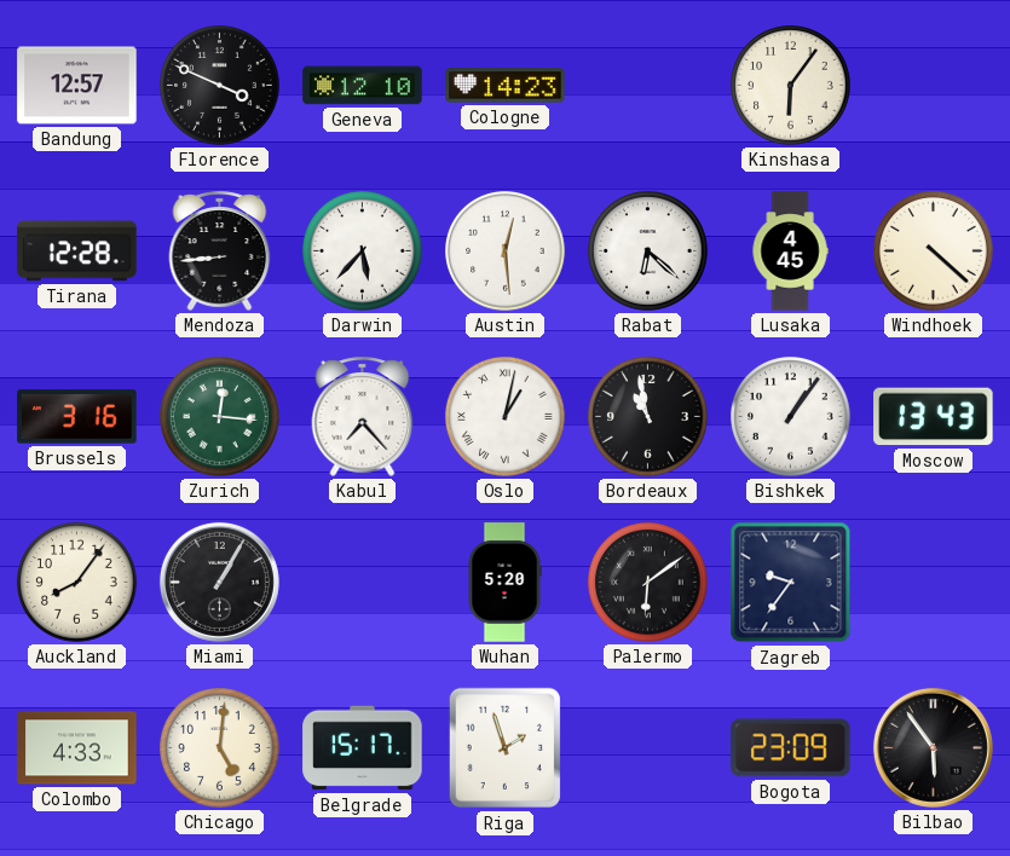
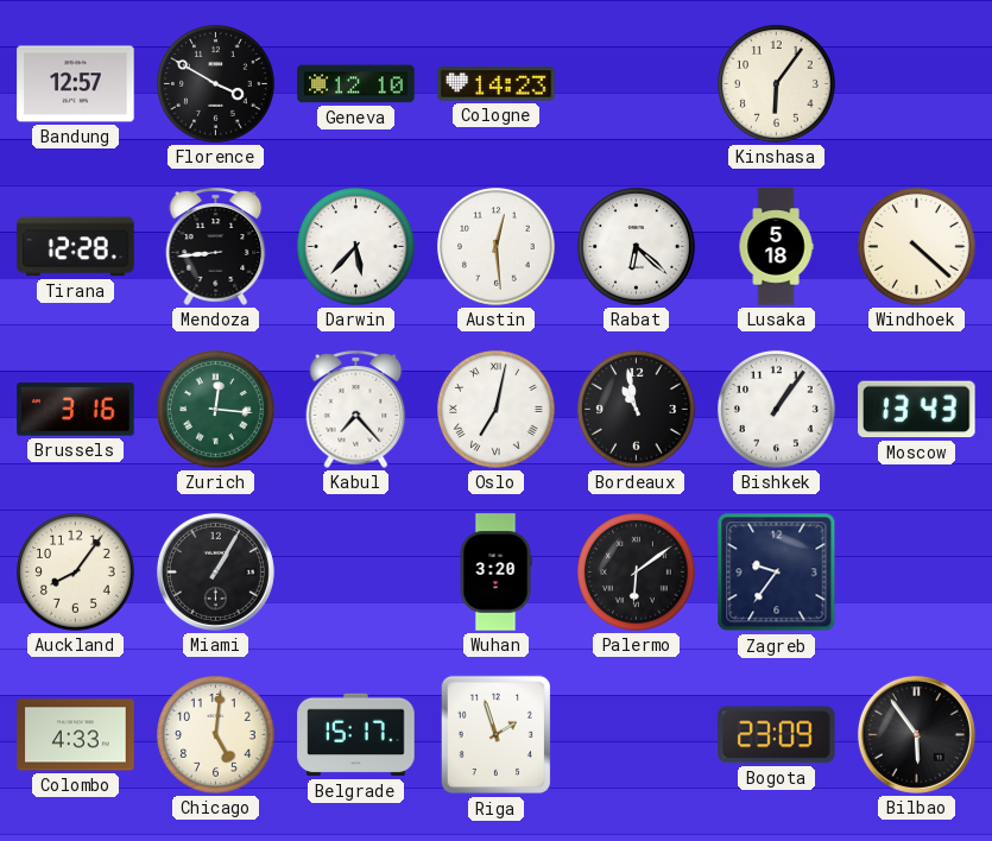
Florence: 3:49 -> 3:50 (216, 84)
Lusaka: 4:45 -> 5:18 (776, 247)
Oslo: 1:02 -> 7:02 (497, 410)
Wuhan: 5:20 -> 3:20 (495, 573)
